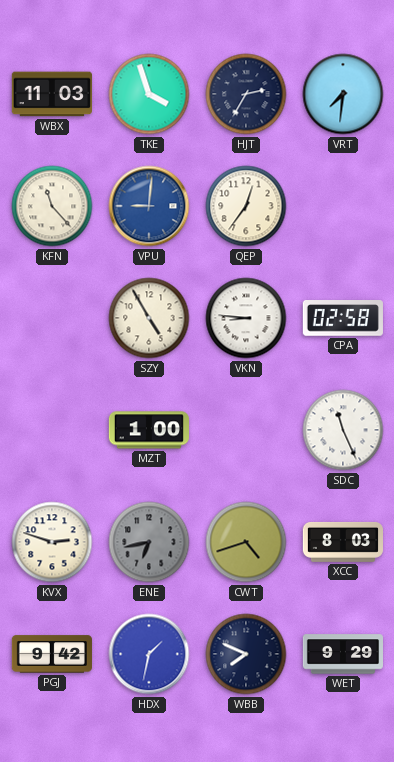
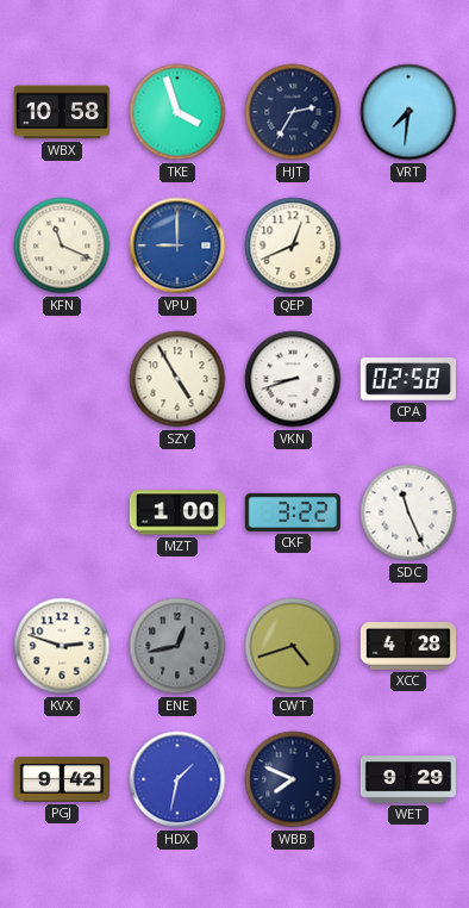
WBX: 11:03 -> 10:58 (62, 112)
KFN: 11:23 -> 11:19 (62, 245)
VPU: 9:01 -> 9:00 (177, 245)
QEP: 12:36 -> 12:41 (293, 245)
VKN: 8:46 -> 8:42 (293, 379)
CKF: none -> 3:22 (293, 512)
ENE: 6:43 -> 12:43 (177, 646)
XCC: 8:03 -> 4:28 (407, 646)
